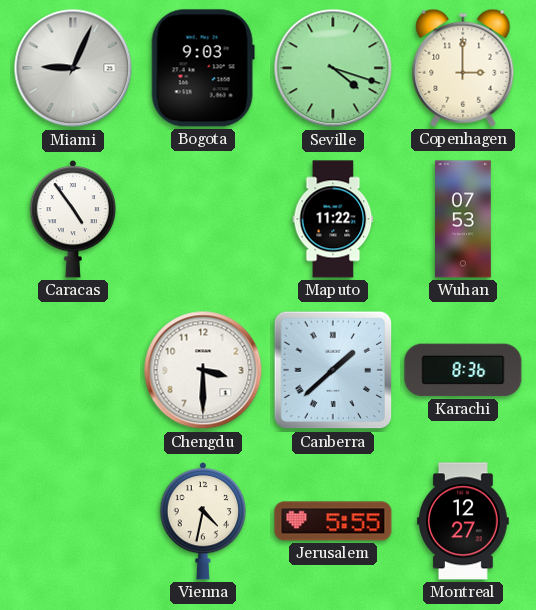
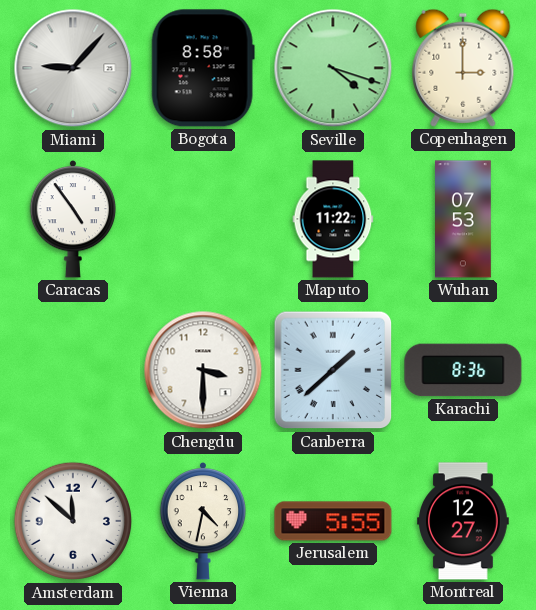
Miami: 9:04 -> 9:07 (73, 68)
Bogota: 9:03 -> 8:58 (203, 68)
Amsterdam: none -> 11:52 (73, 521)
